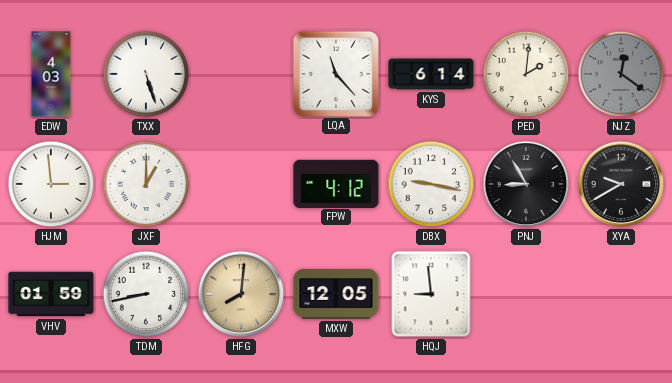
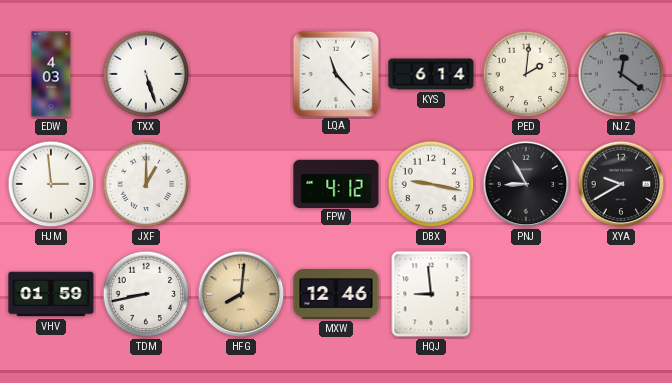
MXW: 12:05 -> 12:46 (336, 294)
